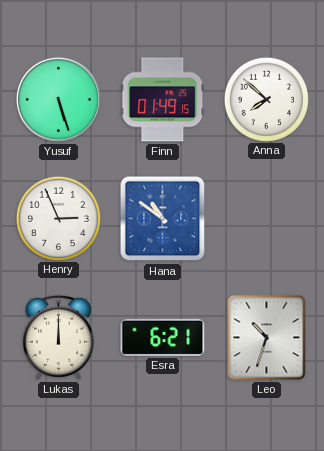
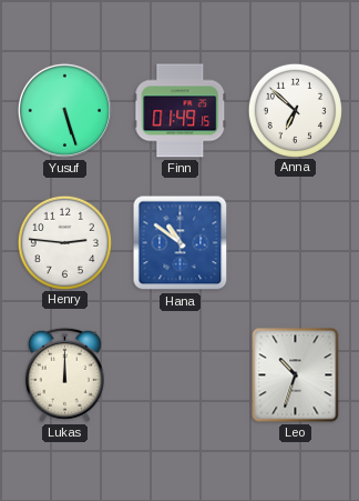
Anna: 7:52 -> 6:52 (295, 110)
Henry: 2:56 -> 2:46 (64, 242)
Esra: 6:21 -> none (163, 337)
